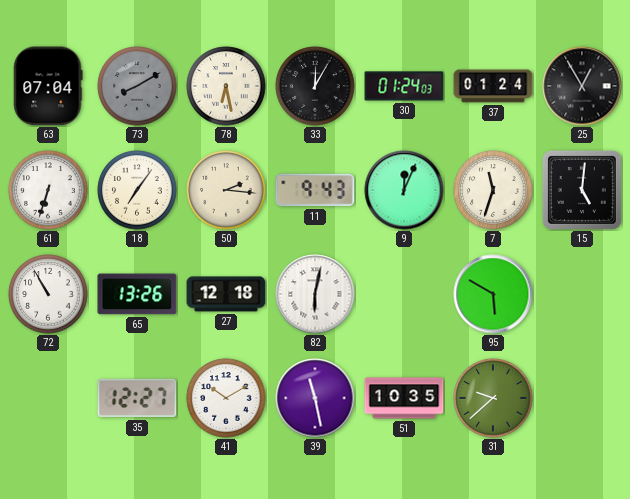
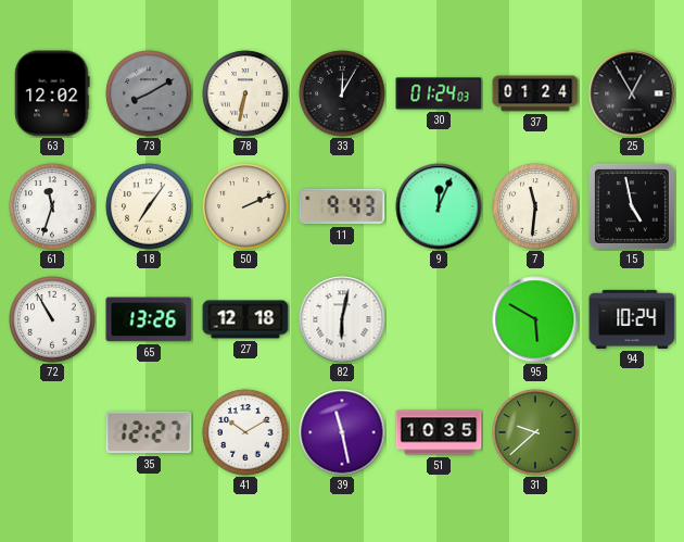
63: 07:04 -> 12:02 (52, 93)
78: 6:28 -> 6:32 (245, 93)
61: 6:33 -> 11:33 (52, 206)
50: 2:16 -> 2:11 (245, 206)
7: 11:33 -> 11:31 (535, 206)
15: 5:01 -> 4:58 (632, 206)
94: none -> 10:24 (632, 319)
